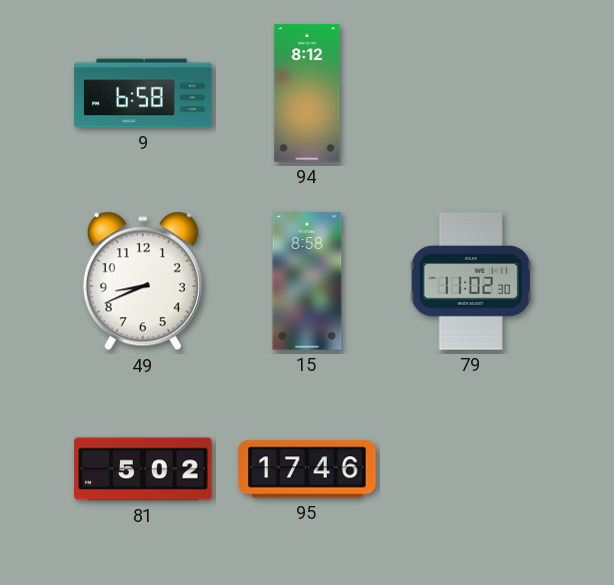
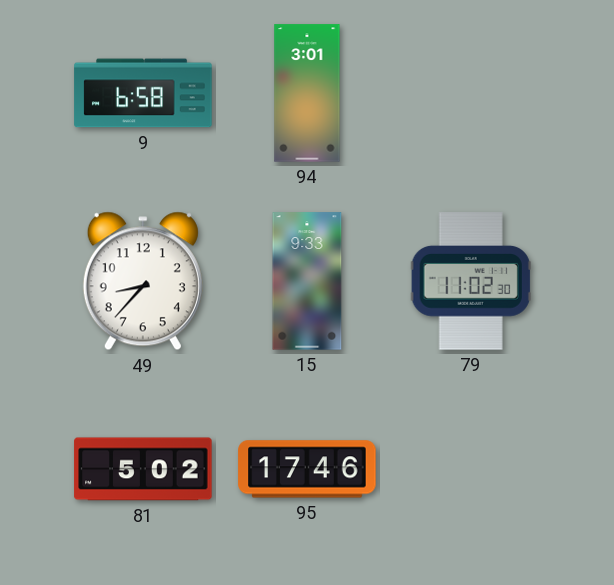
94: 8:12 -> 3:01 (307, 93)
49: 8:41 -> 8:37 (143, 281)
15: 8:58 -> 9:33 (307, 281)
